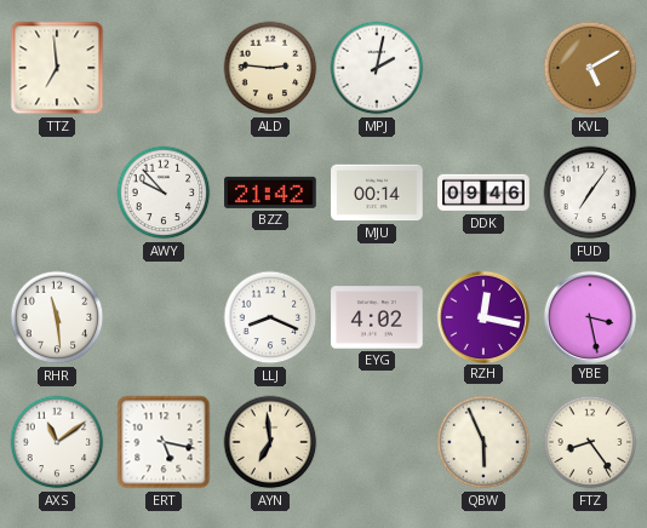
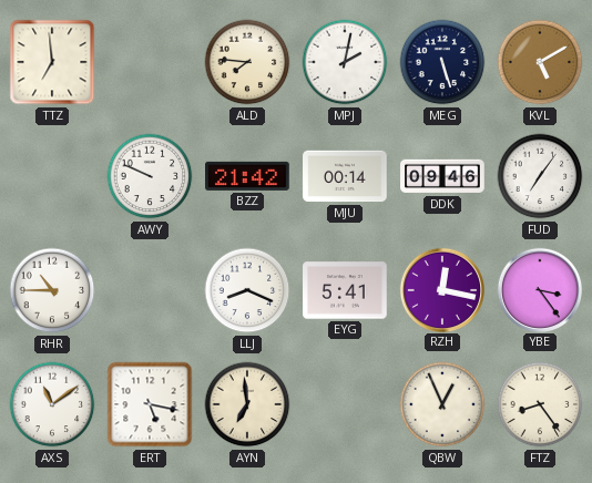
ALD: 2:46 -> 7:46 (247, 62)
MEG: none -> 5:27 (442, 62)
AWY: 9:53 -> 9:49 (150, 176)
RHR: 11:29 -> 10:45 (52, 290)
EYG: 4:02 -> 5:41 (345, 290)
YBE: 3:28 -> 3:24 (539, 289)
QBW: 5:56 -> 12:56 (442, 404)
